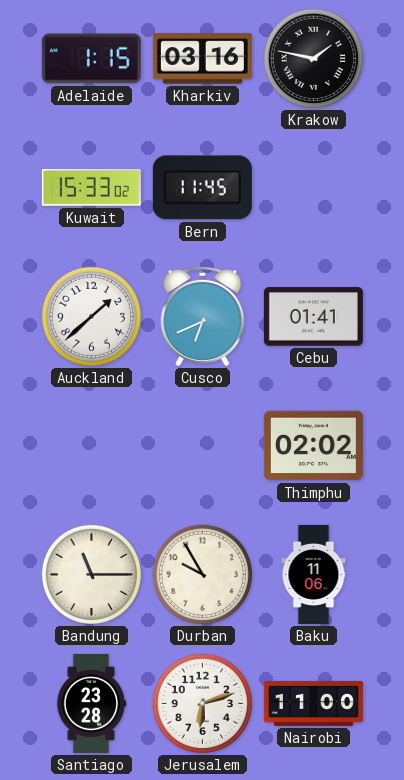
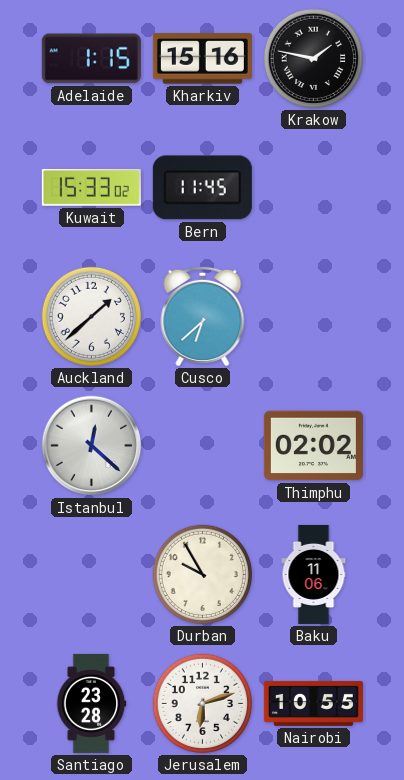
Kharkiv: 03:16 -> 15:16 (202, 59)
Cusco: 6:41 -> 6:38 (203, 316)
Cebu: 01:41 -> none (313, 317)
Istanbul: none -> 12:22 (92, 446)
Bandung: 11:15 -> none (91, 574)
Nairobi: 11:00 -> 10:55 (313, 703)
